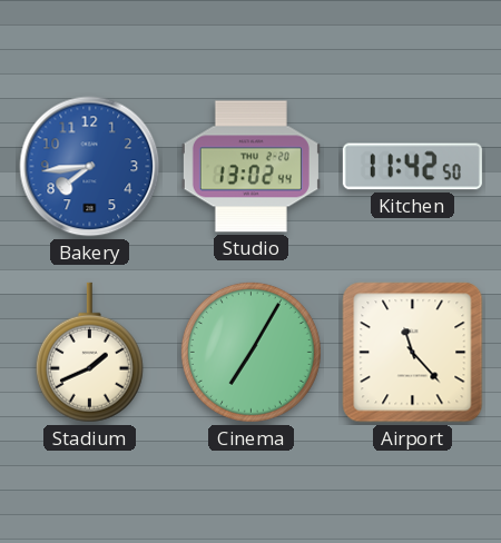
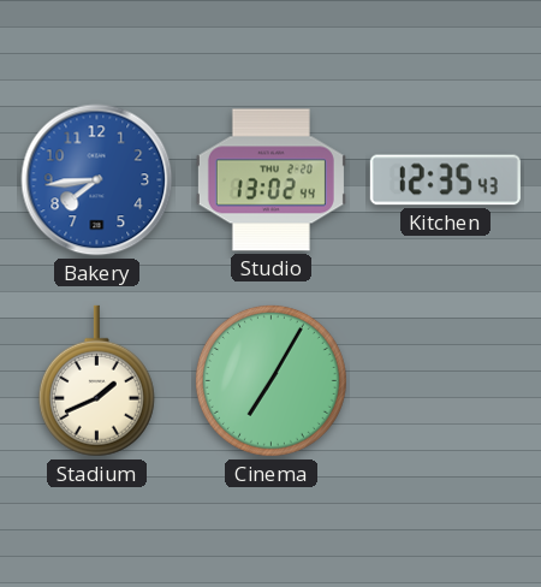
Kitchen: 11:42 -> 12:35 (445, 180)
Airport: 11:23 -> none (413, 353)
